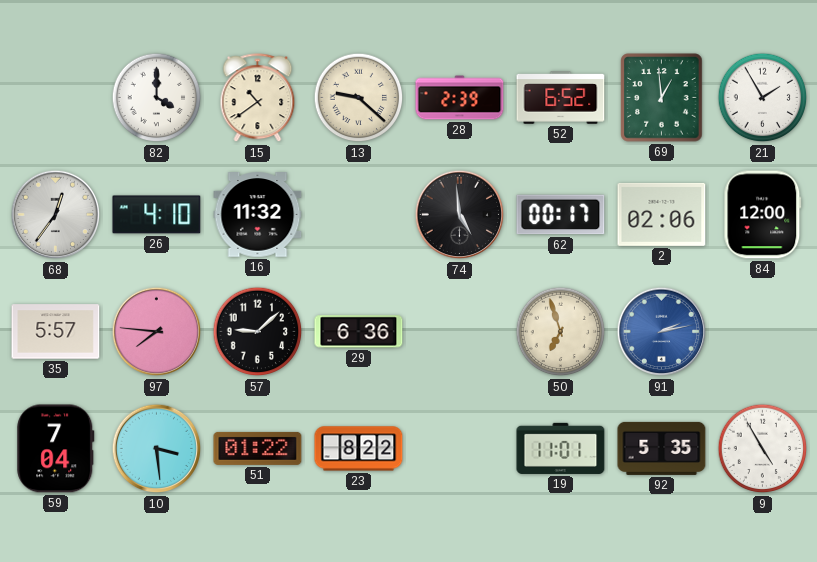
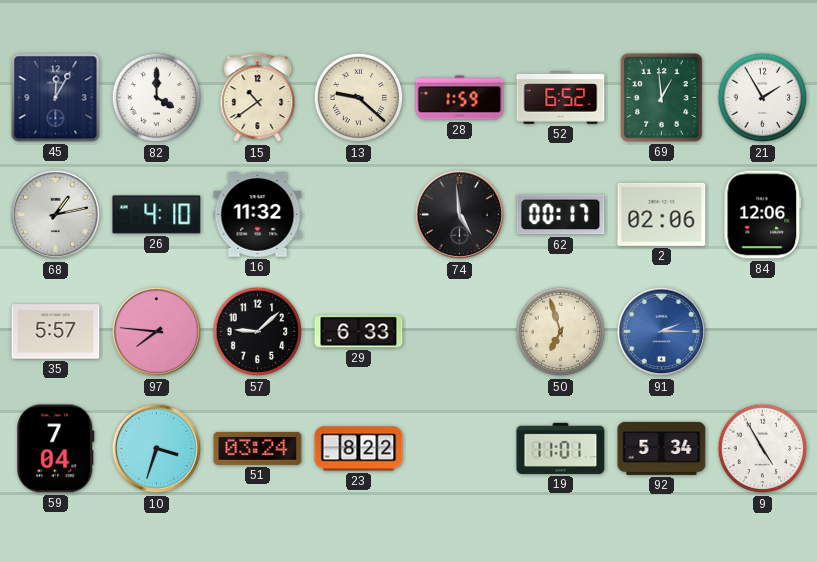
45: none -> 12:05 (56, 98)
28: 2:39 -> 1:59 (460, 98)
68: 12:36 -> 1:13 (56, 215)
84: 12:00 -> 12:06 (763, 215)
29: 6:36 -> 6:33 (359, 332)
91: 2:13 -> 2:15 (662, 332)
10: 3:29 -> 3:33 (157, 449)
51: 01:22 -> 03:24 (258, 448)
92: 5:35 -> 5:34 (662, 448)
